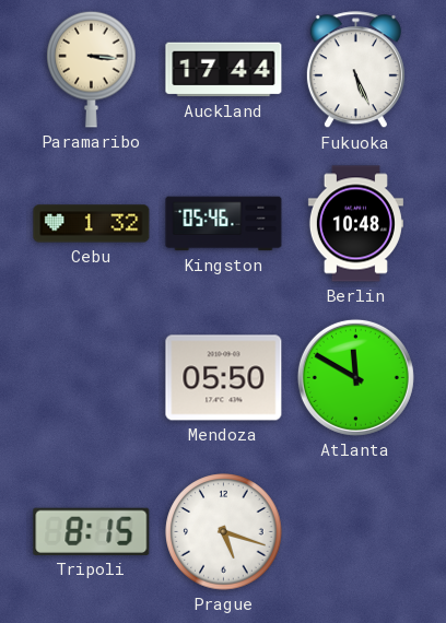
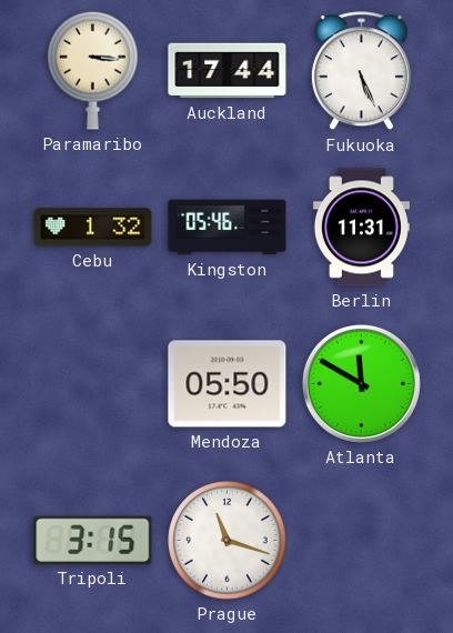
Berlin: 10:48 -> 11:31 (361, 228)
Tripoli: 8:15 -> 3:15 (93, 540)
Prague: 5:18 -> 11:18 (228, 541)
